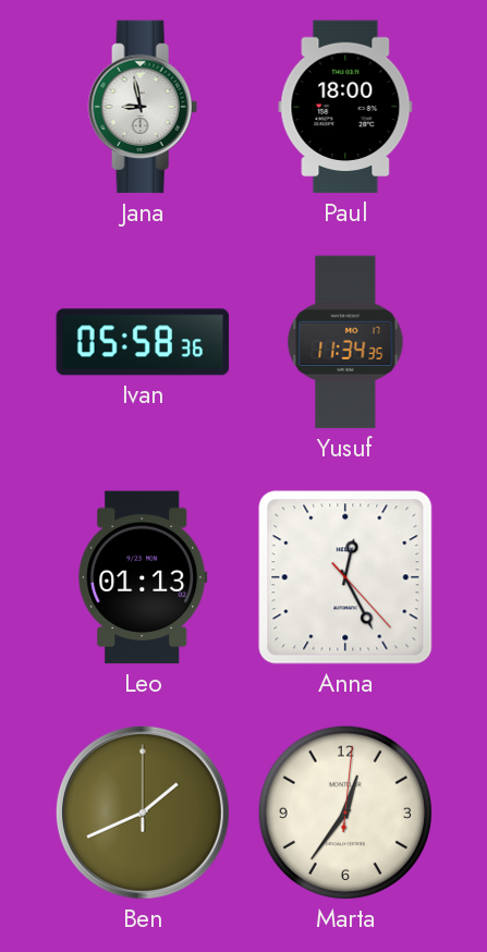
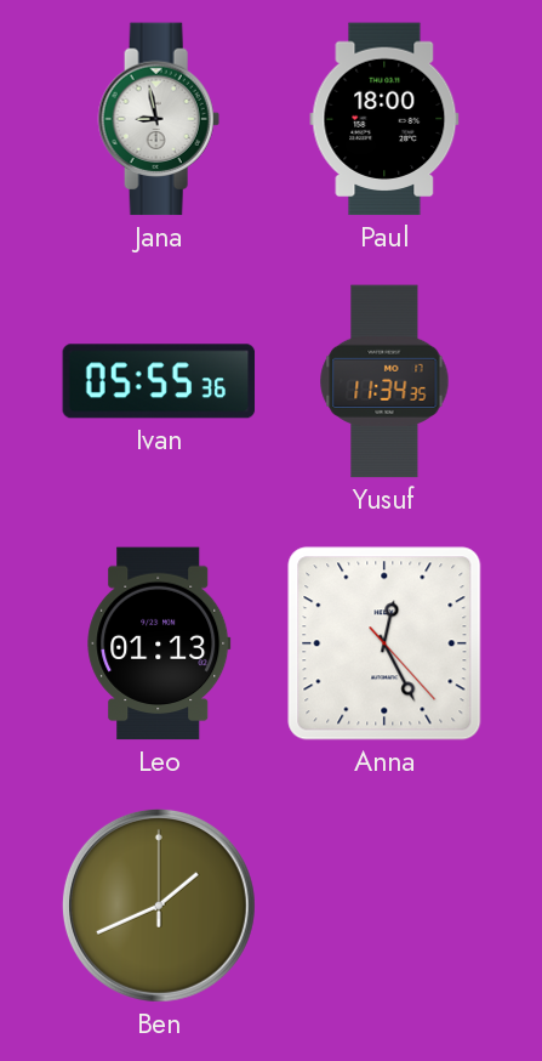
Ivan: 05:58 -> 05:55 (159, 381)
Marta: 12:36 -> none (345, 813)
